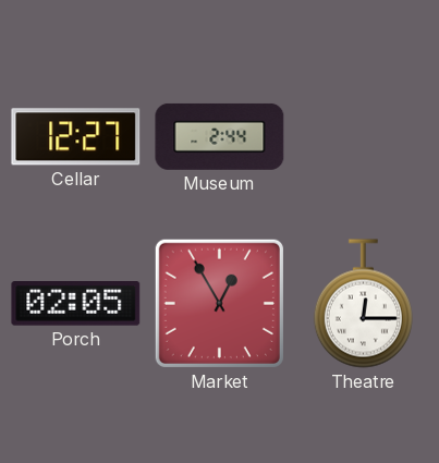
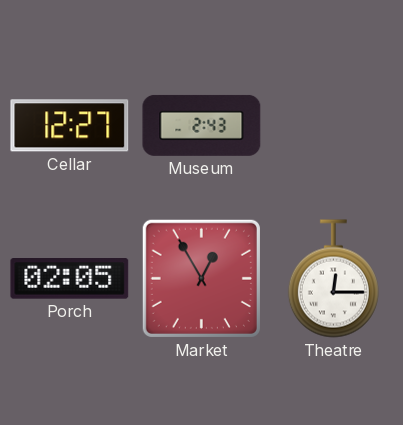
Museum: 2:44 -> 2:43 (202, 125)
